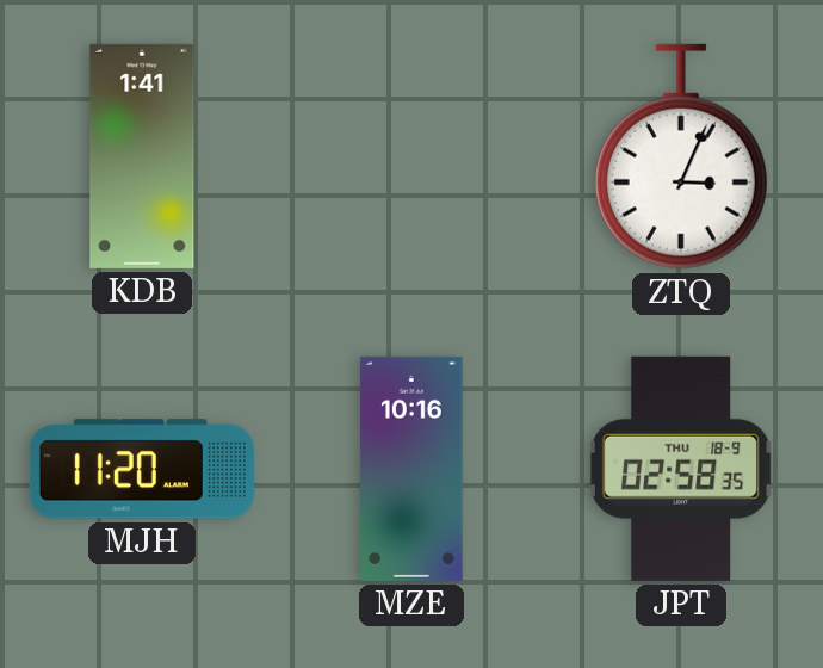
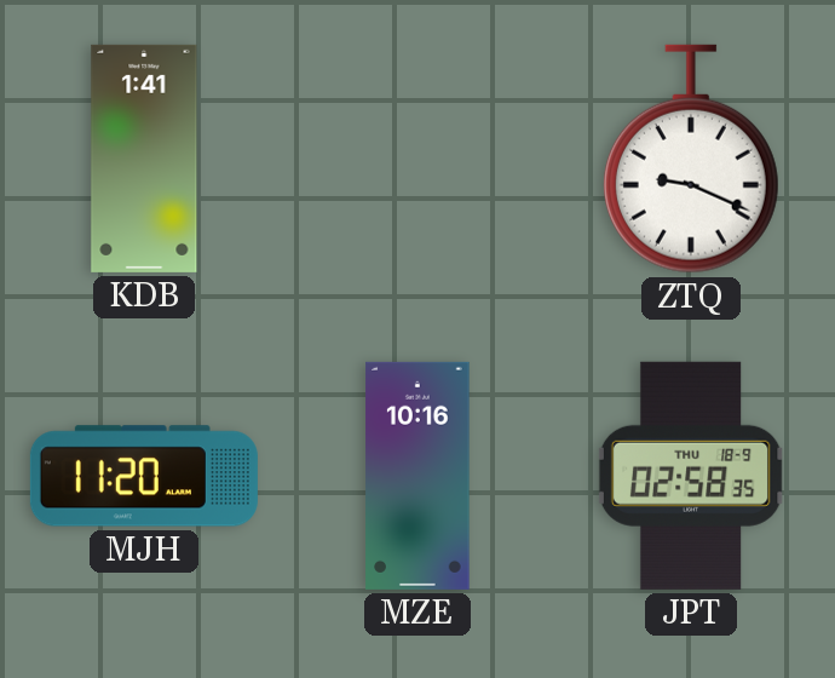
ZTQ: 3:04 -> 9:19 (691, 159)
